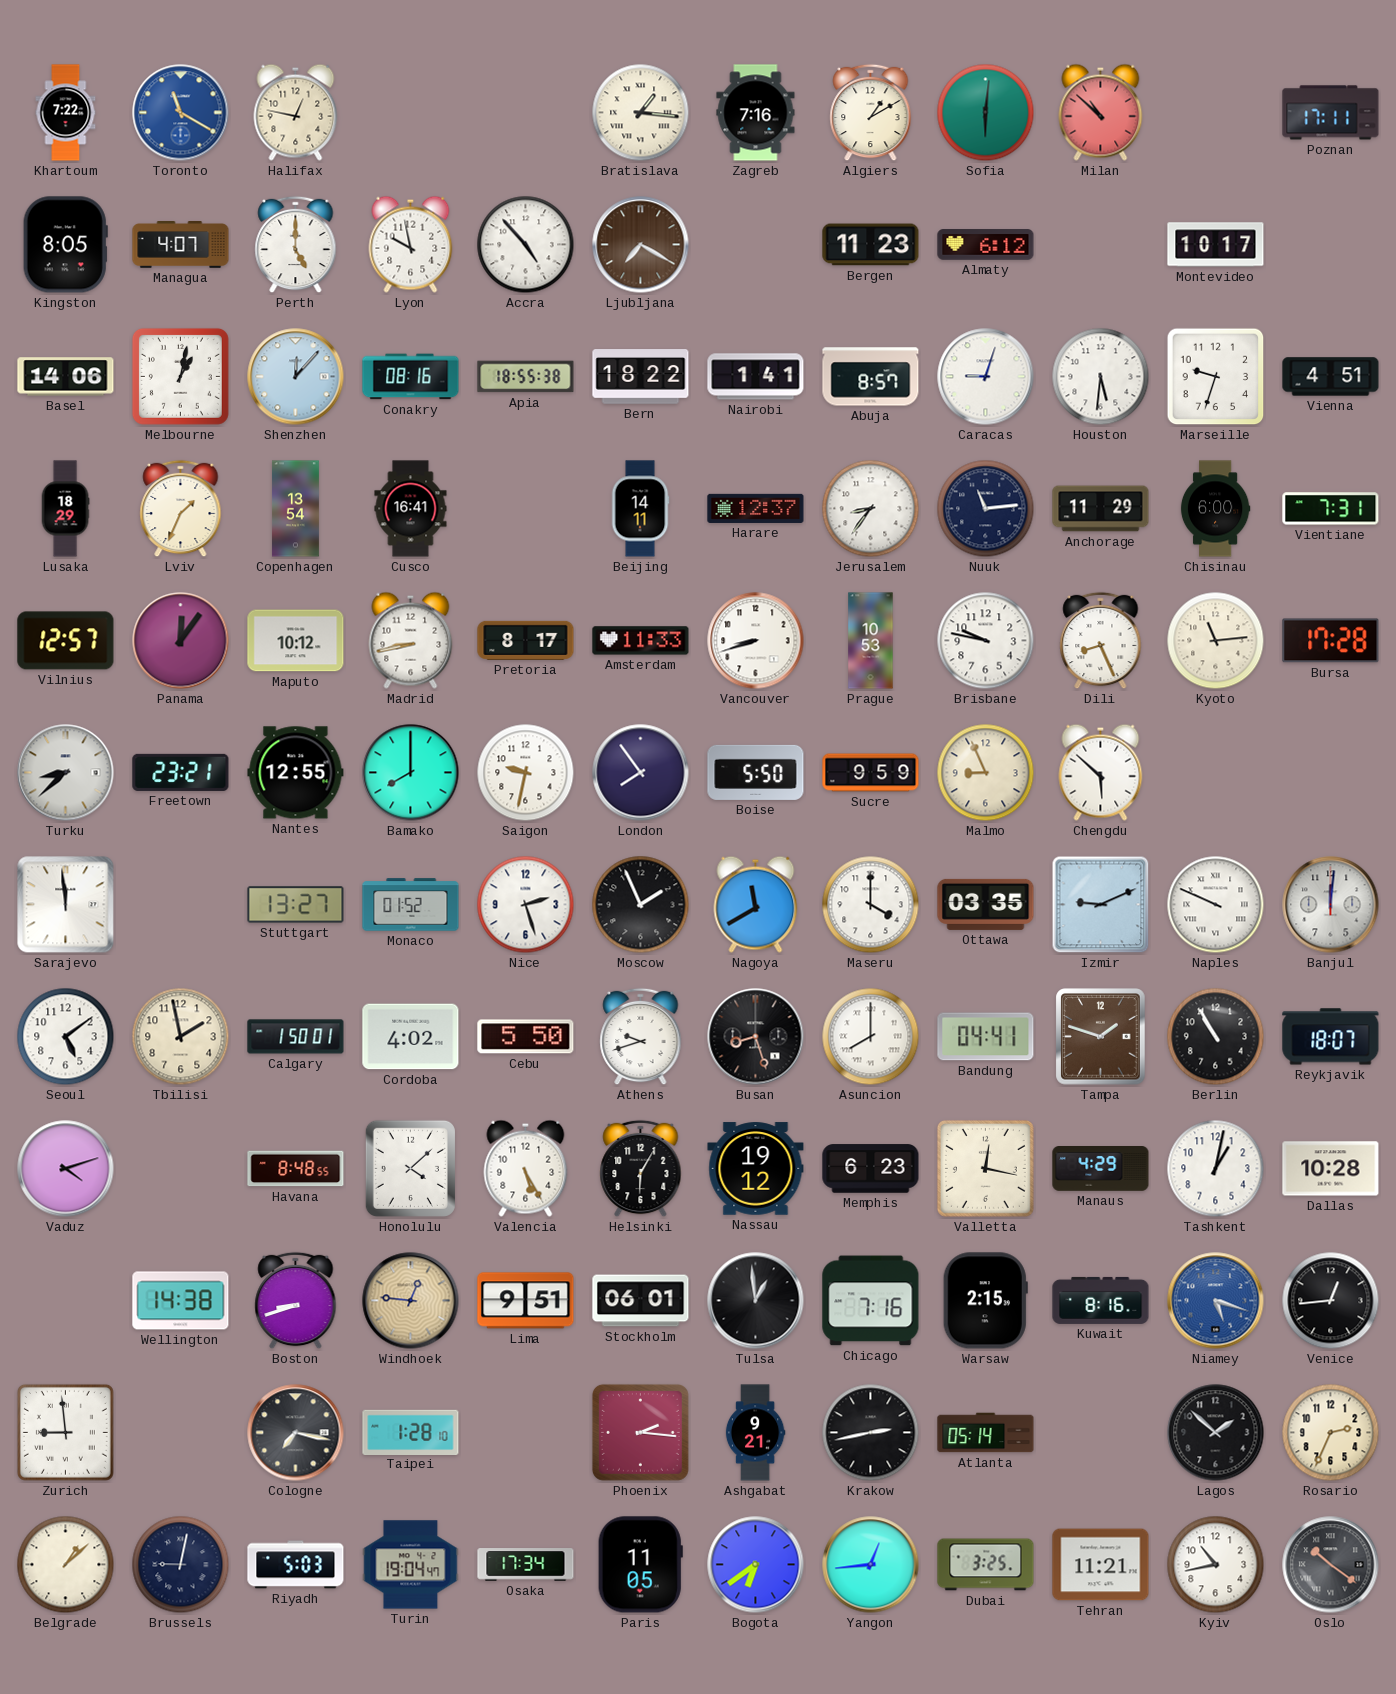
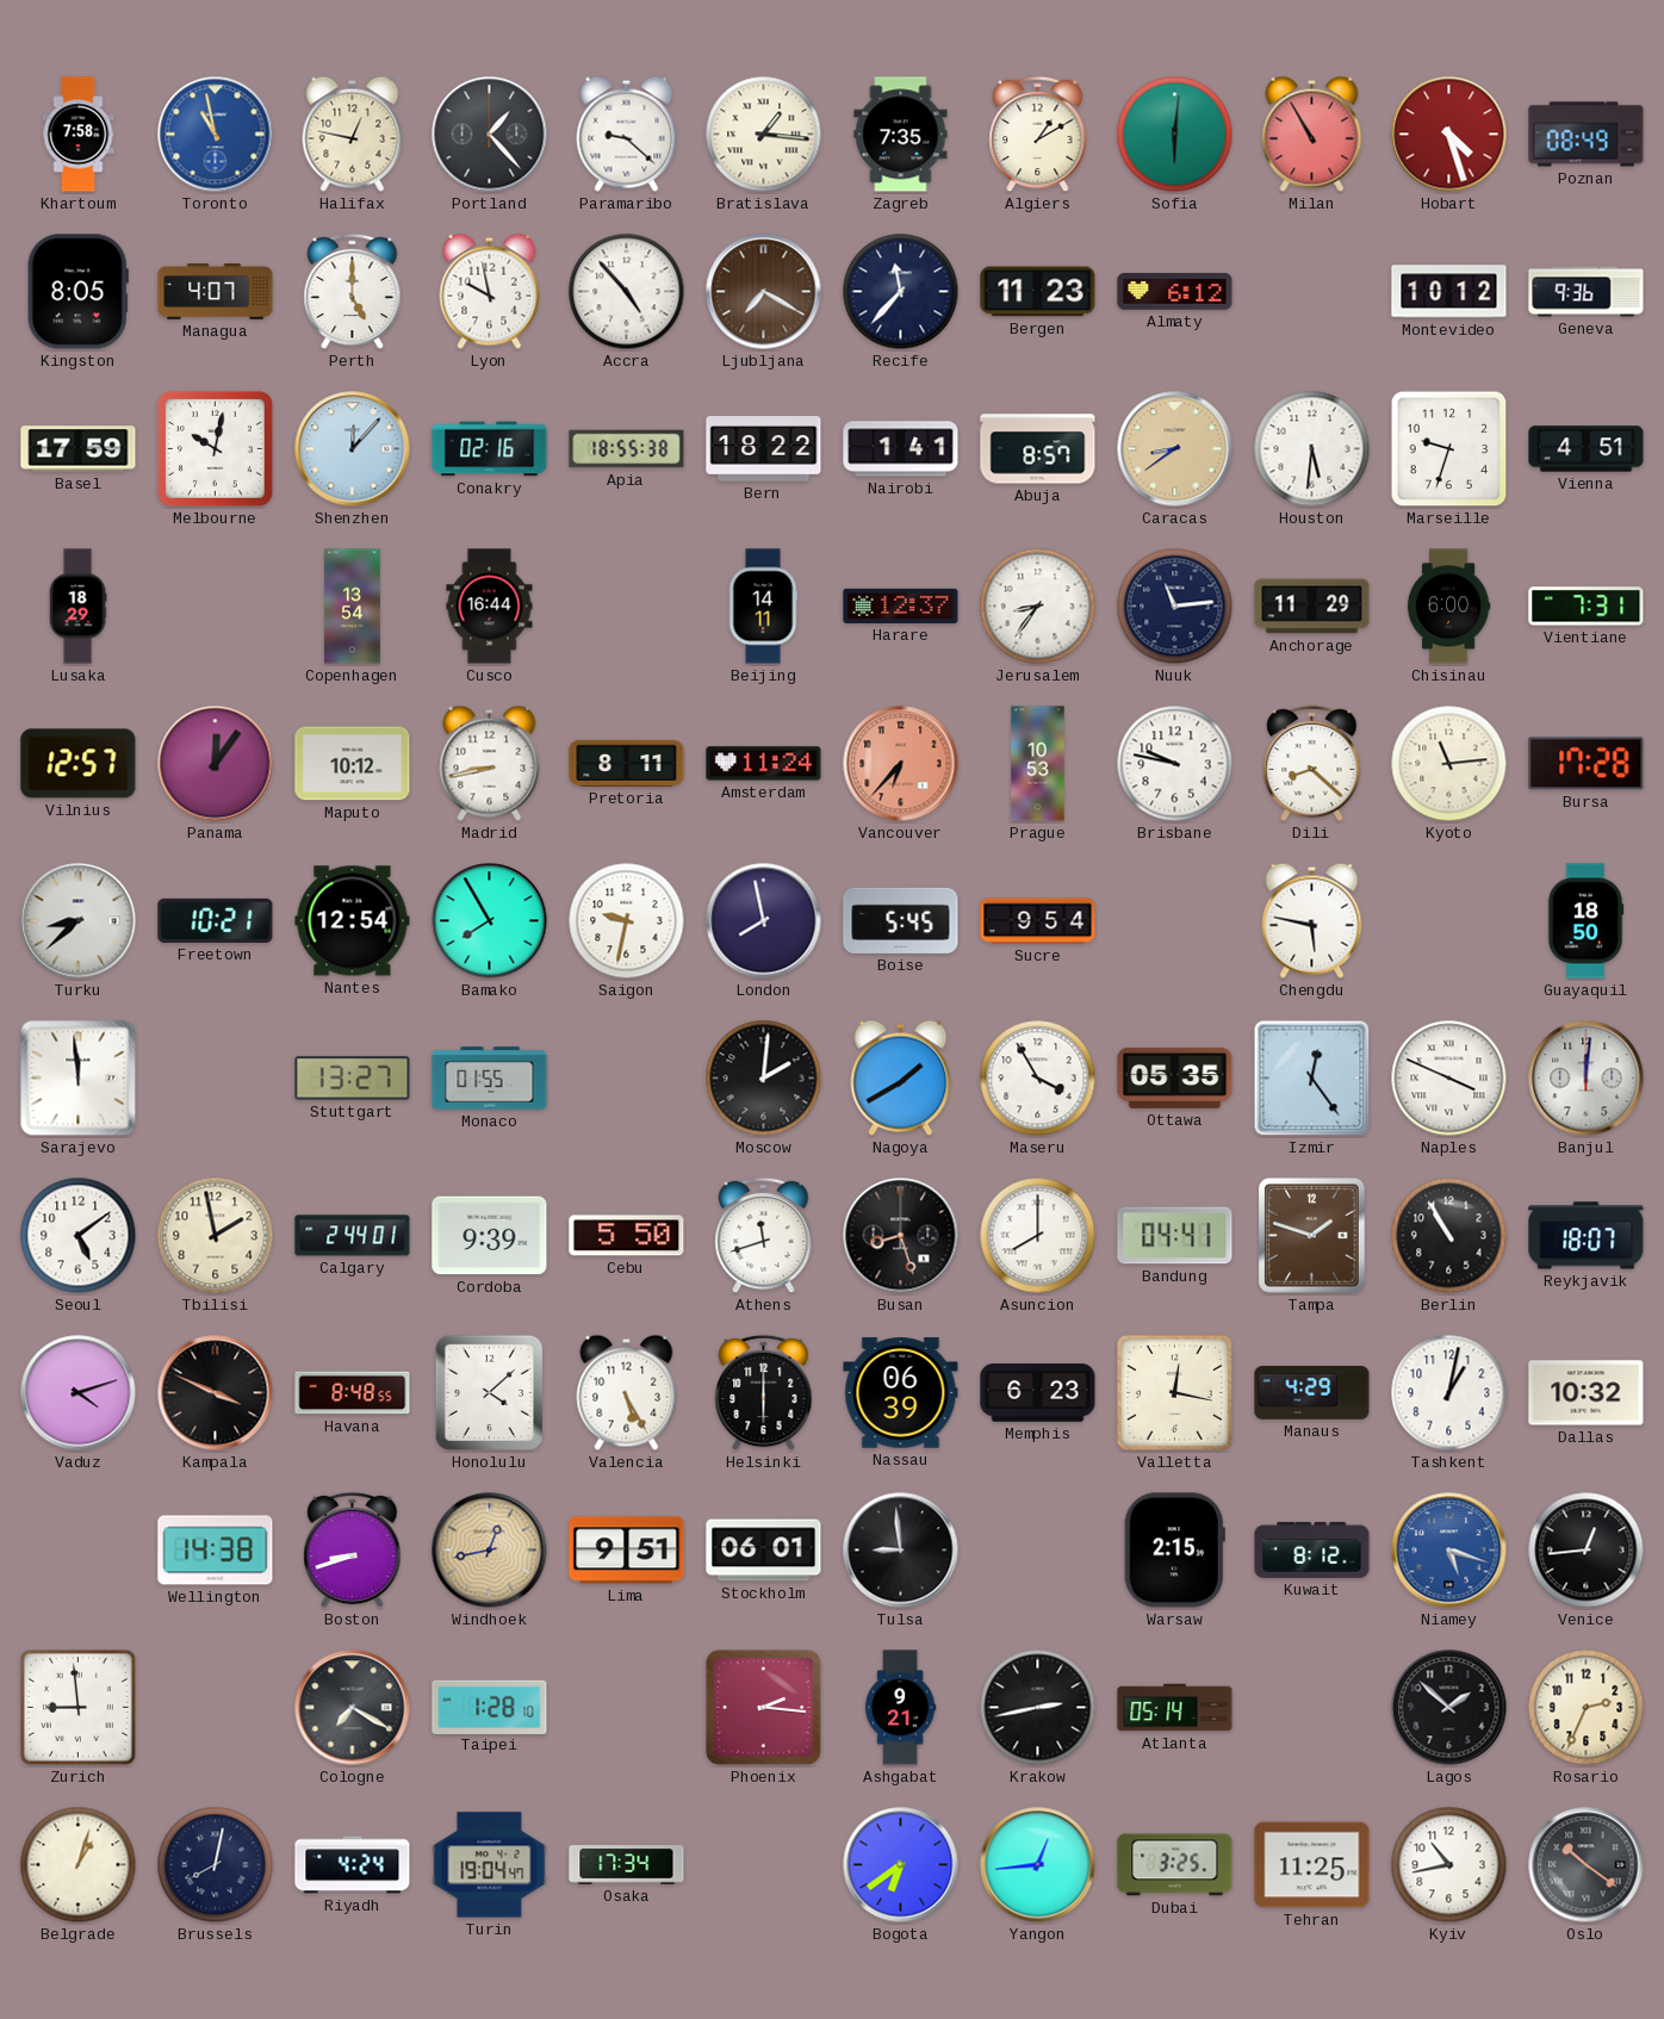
Khartoum: 7:22 -> 7:58 (79, 135)
Toronto: 11:20 -> 10:58 (216, 135)
Portland: none -> 1:23 (490, 135)
Paramaribo: none -> 9:22 (627, 133)
Zagreb: 7:16 -> 7:35 (901, 135)
Milan: 10:52 -> 10:55 (1312, 133)
Hobart: none -> 4:27 (1449, 135)
Poznan: 17:11 -> 08:49 (1587, 135)
Recife: none -> 11:37 (901, 292)
Montevideo: 10:17 -> 10:12 (1449, 292)
Geneva: none -> 9:36 (1587, 292)
Basel: 14:06 -> 17:59 (79, 449)
Melbourne: 1:02 -> 10:02 (215, 448)
Conakry: 08:16 -> 02:16 (490, 449)
Caracas: 9:03 -> 8:39 (1175, 449)
Caracas dial: white -> champagne (1175, 449)
Lviv: 1:34 -> none (181, 509)
Cusco: 16:41 -> 16:44 (490, 607)
Pretoria: 8:17 -> 8:11 (627, 763)
Amsterdam: 11:33 -> 11:24 (764, 764)
Vancouver: 8:42 -> 6:37 (901, 764)
Vancouver dial: white -> salmon (901, 764)
Dili: 8:26 -> 8:22 (1312, 764)
Freetown: 23:21 -> 10:21 (216, 920)
Nantes: 12:55 -> 12:54 (353, 921)
Bamako: 8:00 -> 7:55 (490, 921)
London: 7:54 -> 7:58 (764, 921)
Boise: 5:50 -> 5:45 (901, 920)
Sucre: 9:59 -> 9:54 (1038, 921)
Malmo: 8:56 -> none (986, 773)
Chengdu: 5:52 -> 5:47 (1312, 920)
Guayaquil: none -> 18:50 (1585, 921)
Monaco: 01:52 -> 01:55 (490, 1079)
Nice: 2:27 -> none (526, 905)
Moscow: 1:56 -> 2:01 (764, 1079)
Nagoya: 11:40 -> 1:40 (901, 1077)
Maseru: 4:00 -> 3:55 (1038, 1079)
Ottawa: 03:35 -> 05:35 (1175, 1077)
Izmir: 9:11 -> 12:24 (1312, 1079)
Naples: 9:49 -> 3:49 (1449, 1079)
Calgary: 1:50 -> 2:44 (353, 1236)
Cordoba: 4:02 -> 9:39 (490, 1236)
Athens: 9:42 -> 11:42 (764, 1236)
Kampala: none -> 3:49 (216, 1393)
Helsinki: 6:05 -> 6:00 (764, 1393)
Nassau: 19:12 -> 06:39 (901, 1393)
Dallas: 10:28 -> 10:32 (1587, 1393)
Windhoek: 12:46 -> 12:43 (490, 1551)
Tulsa: 12:59 -> 8:59 (901, 1551)
Chicago: 7:16 -> none (871, 1301)
Kuwait: 8:16 -> 8:12 (1312, 1549)
Cologne: 7:17 -> 7:20 (353, 1708)
Belgrade: 1:08 -> 1:03 (79, 1865)
Brussels: 9:02 -> 8:02 (216, 1865)
Riyadh: 5:03 -> 4:24 (353, 1865)
Paris: 11:05 -> none (640, 1565)
Tehran: 11:21 -> 11:25 (1312, 1865)
